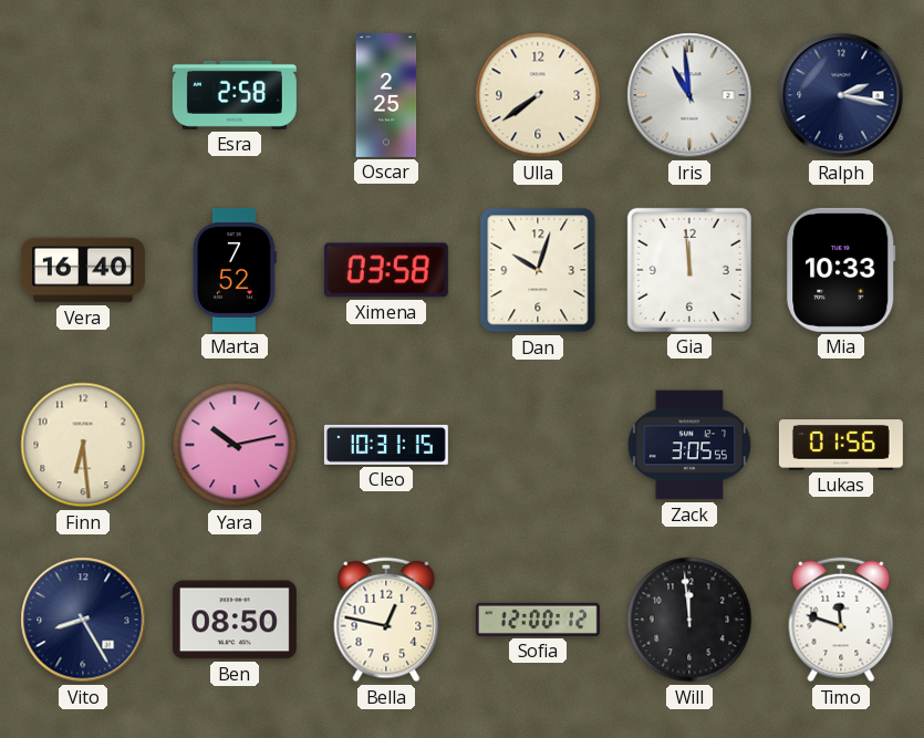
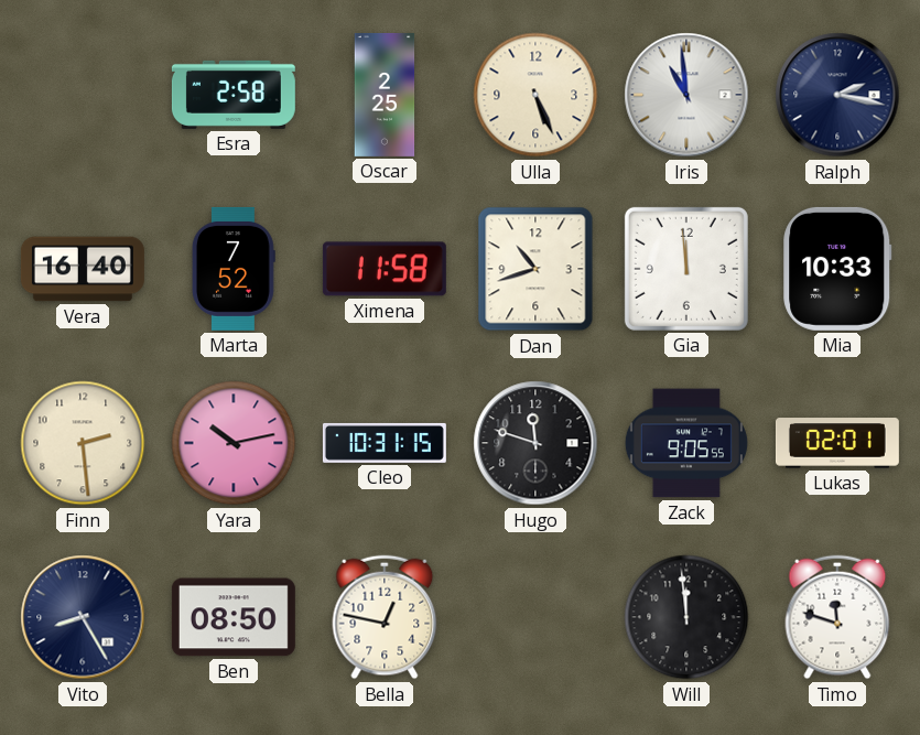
Ulla: 7:39 -> 5:26 (535, 95)
Ximena: 03:58 -> 11:58 (385, 269)
Dan: 10:03 -> 10:42 (535, 269)
Finn: 6:29 -> 2:29 (83, 443)
Hugo: none -> 11:48 (535, 443)
Zack: 3:05 -> 9:05 (686, 443)
Lukas: 01:56 -> 02:01 (837, 443)
Sofia: 12:00 -> none (538, 620)
